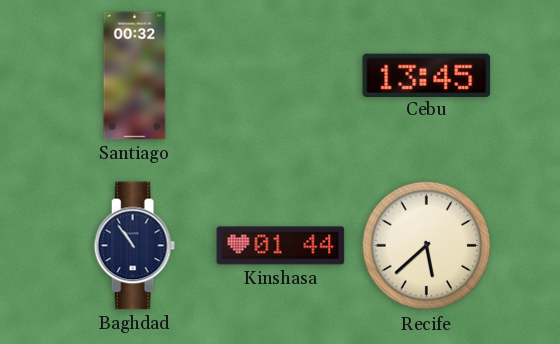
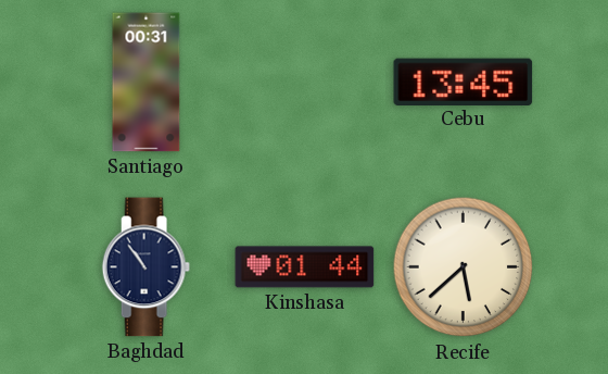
Santiago: 00:32 -> 00:31 (147, 83)
